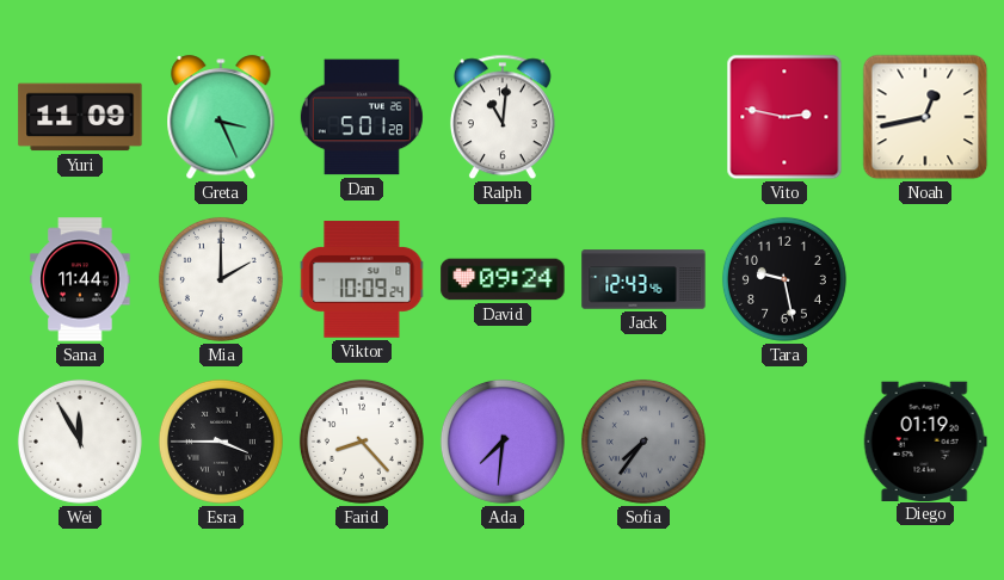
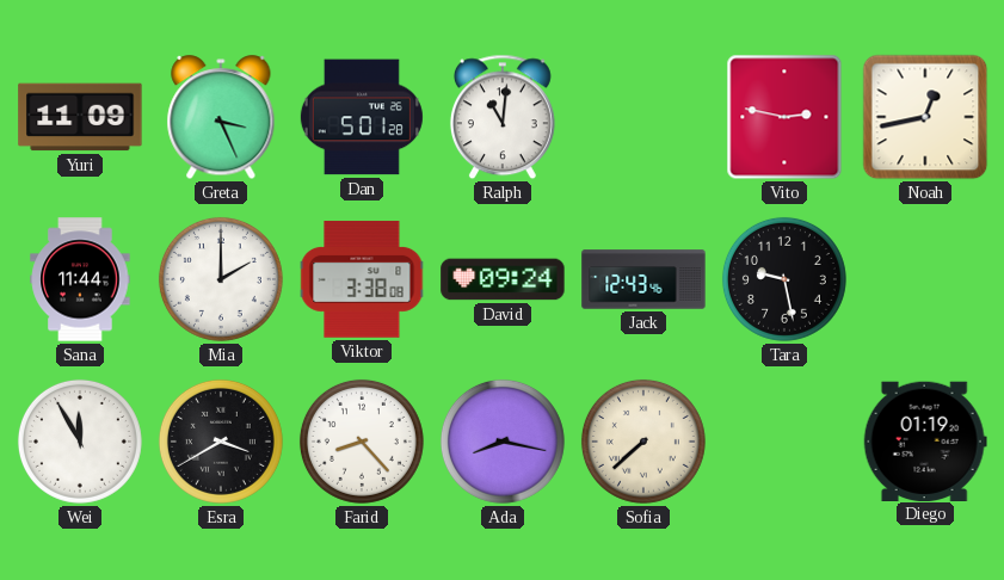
Viktor: 10:09 -> 3:38 (362, 279)
Esra: 3:45 -> 3:40 (221, 442)
Ada: 7:31 -> 8:17 (503, 442)
Sofia: 7:36 -> 7:38 (643, 442)
Sofia dial: grey -> cream (643, 442)
